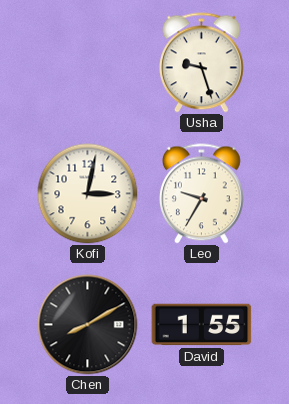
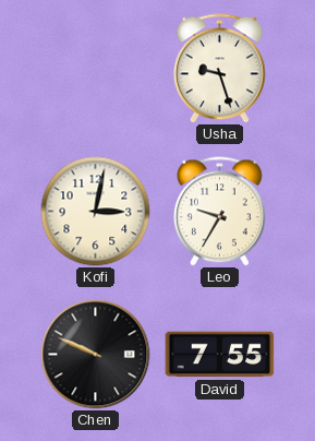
Chen: 8:10 -> 9:49 (96, 355)
David: 1:55 -> 7:55 (220, 355)
